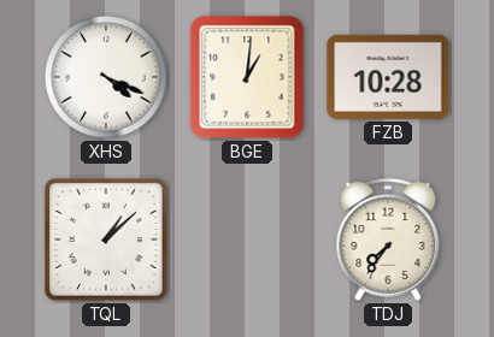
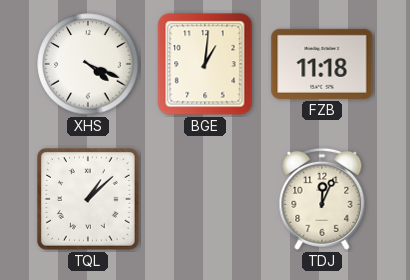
FZB: 10:28 -> 11:18 (322, 64)
TDJ: 7:36 -> 12:04 (322, 199)
